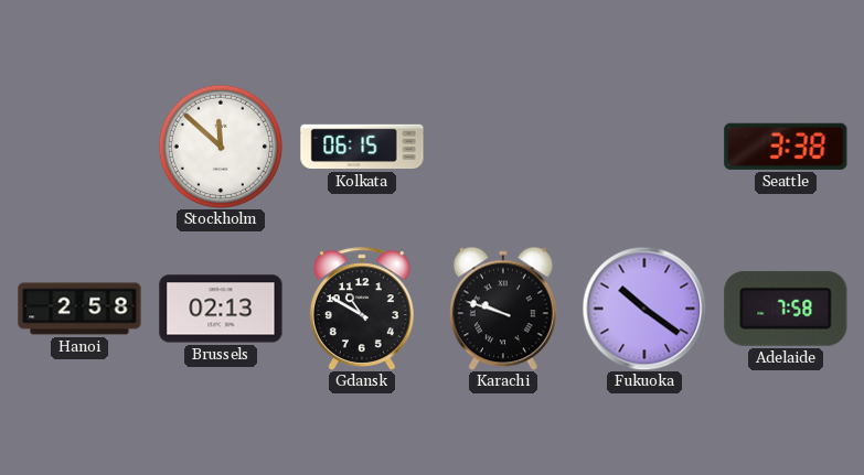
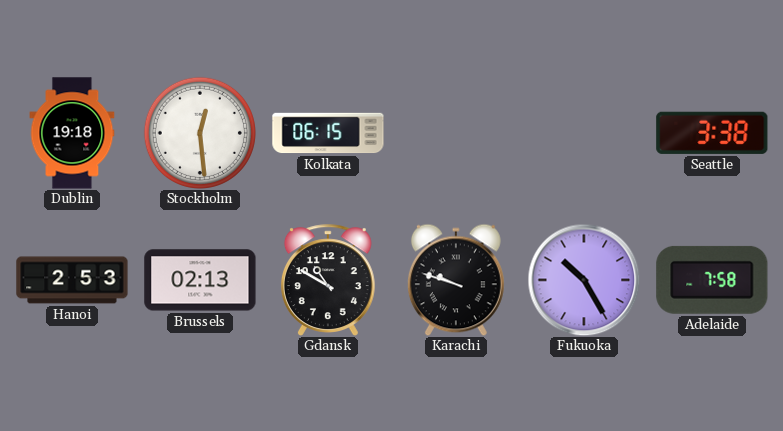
Dublin: none -> 19:18 (72, 133)
Stockholm: 11:52 -> 12:29 (200, 133)
Hanoi: 2:58 -> 2:53 (72, 280)
Fukuoka: 10:21 -> 10:25 (584, 280)
